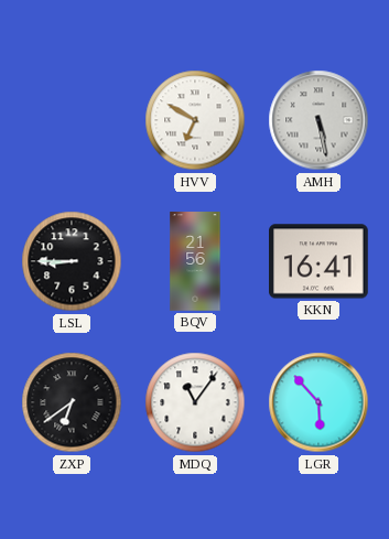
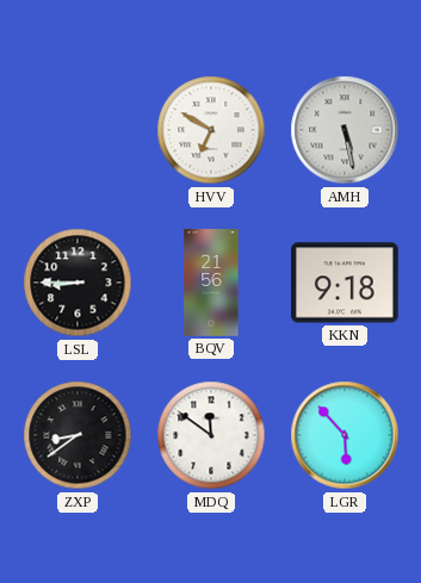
KKN: 16:41 -> 9:18 (346, 283)
ZXP: 6:39 -> 8:39 (78, 435)
MDQ: 11:06 -> 11:51 (211, 435)
